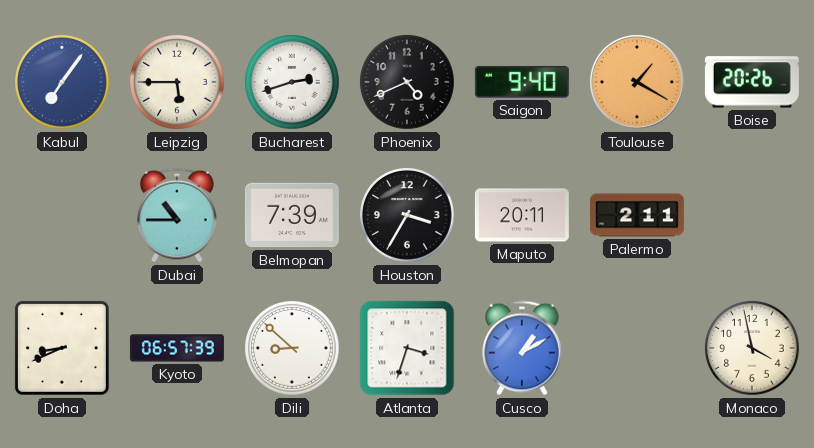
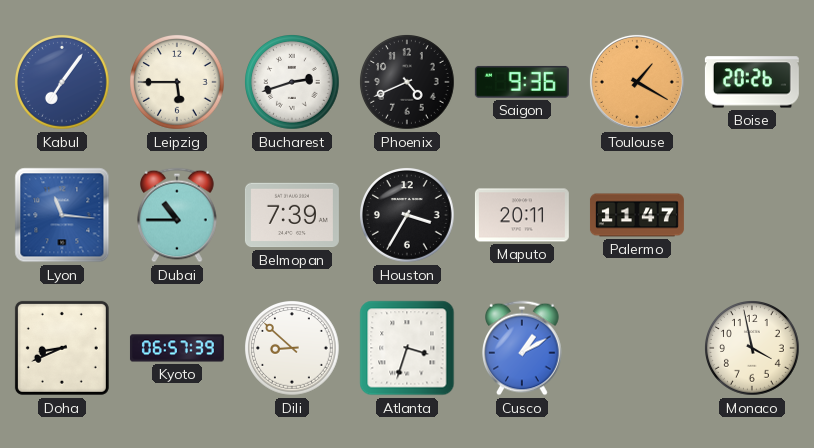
Saigon: 9:40 -> 9:36 (522, 82)
Lyon: none -> 11:16 (62, 215)
Palermo: 2:11 -> 11:47 (637, 215)
